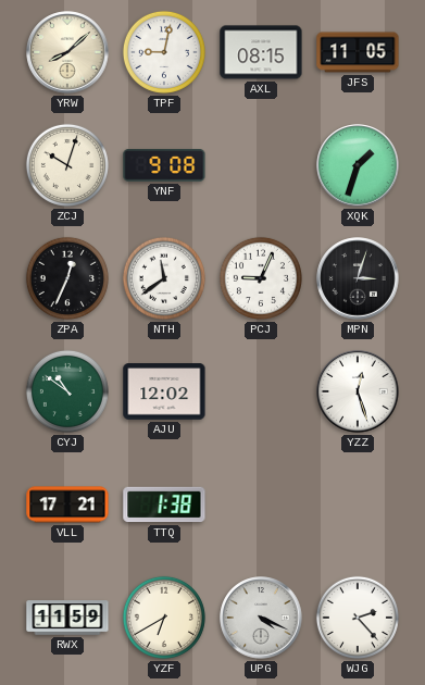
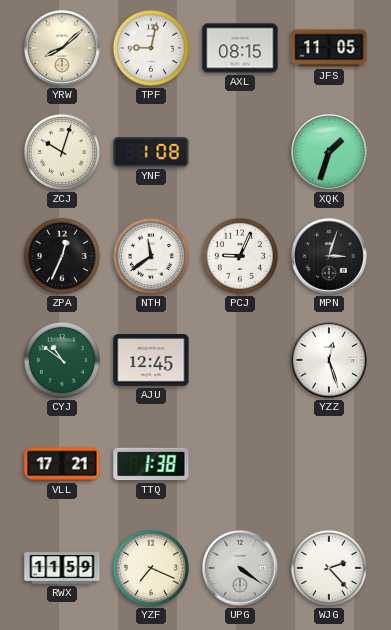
YNF: 9:08 -> 1:08 (151, 153)
AJU: 12:02 -> 12:45 (151, 360)
YZF: 6:40 -> 7:19 (151, 568)
UPG: 4:19 -> 4:21 (240, 568)
